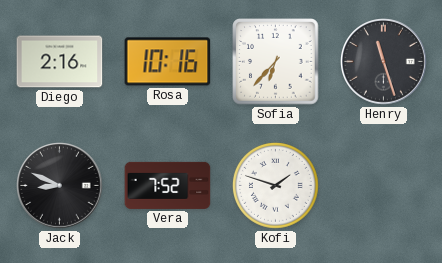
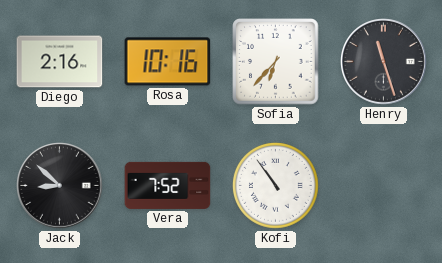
Jack: 8:49 -> 8:52 (60, 186)
Kofi: 1:48 -> 10:54 (275, 185)
